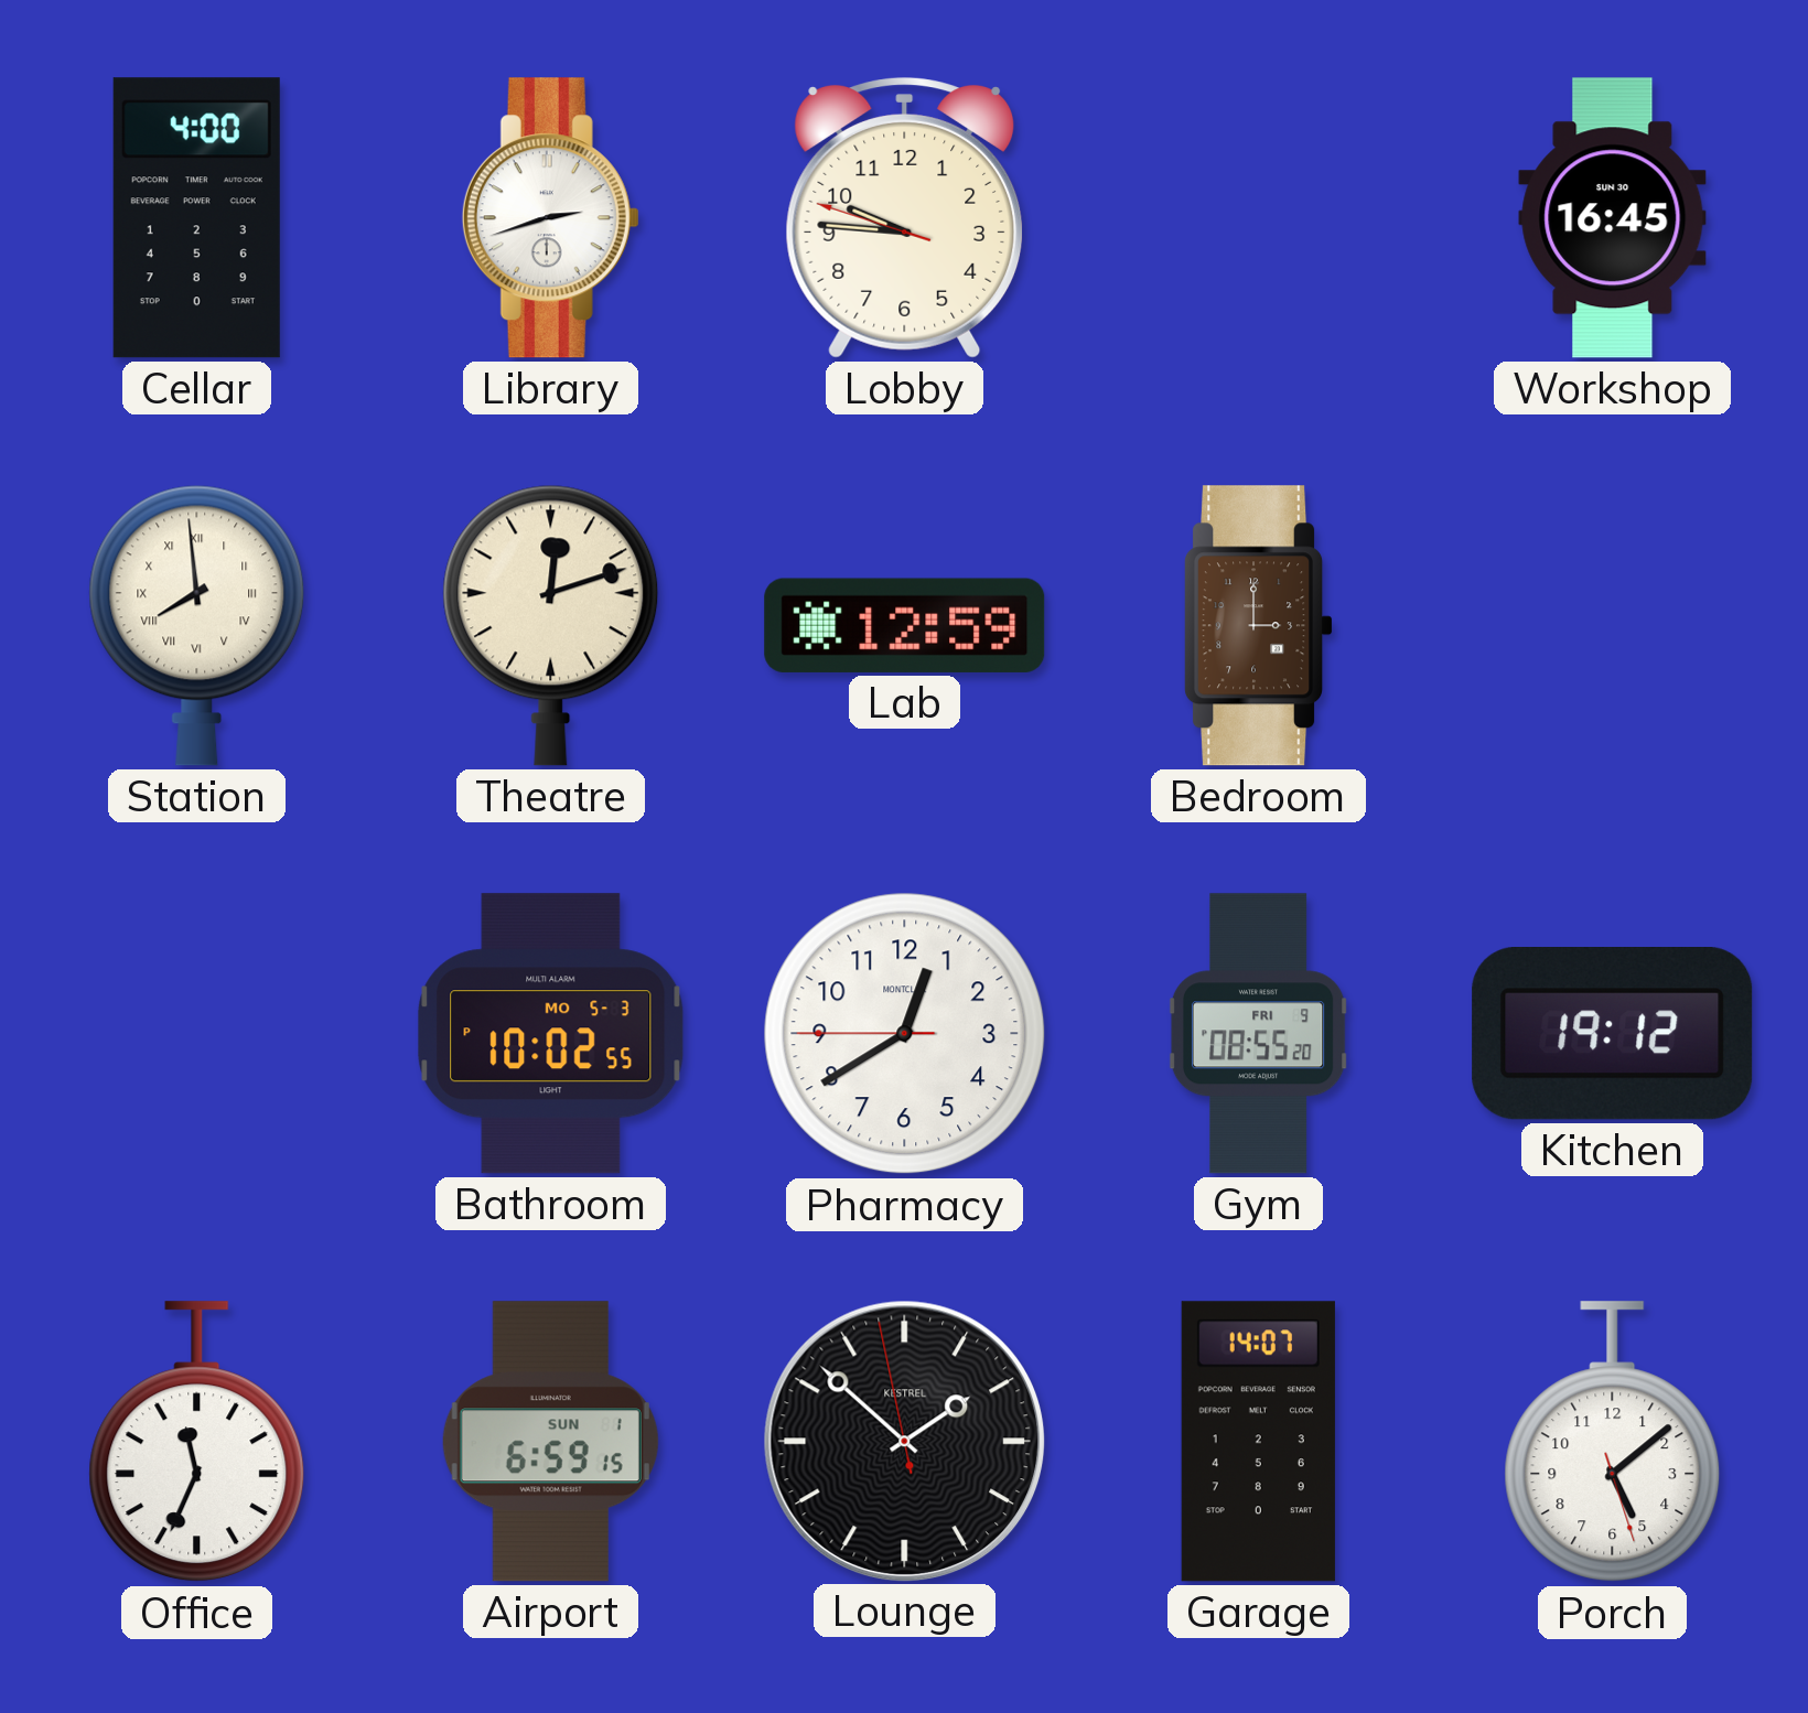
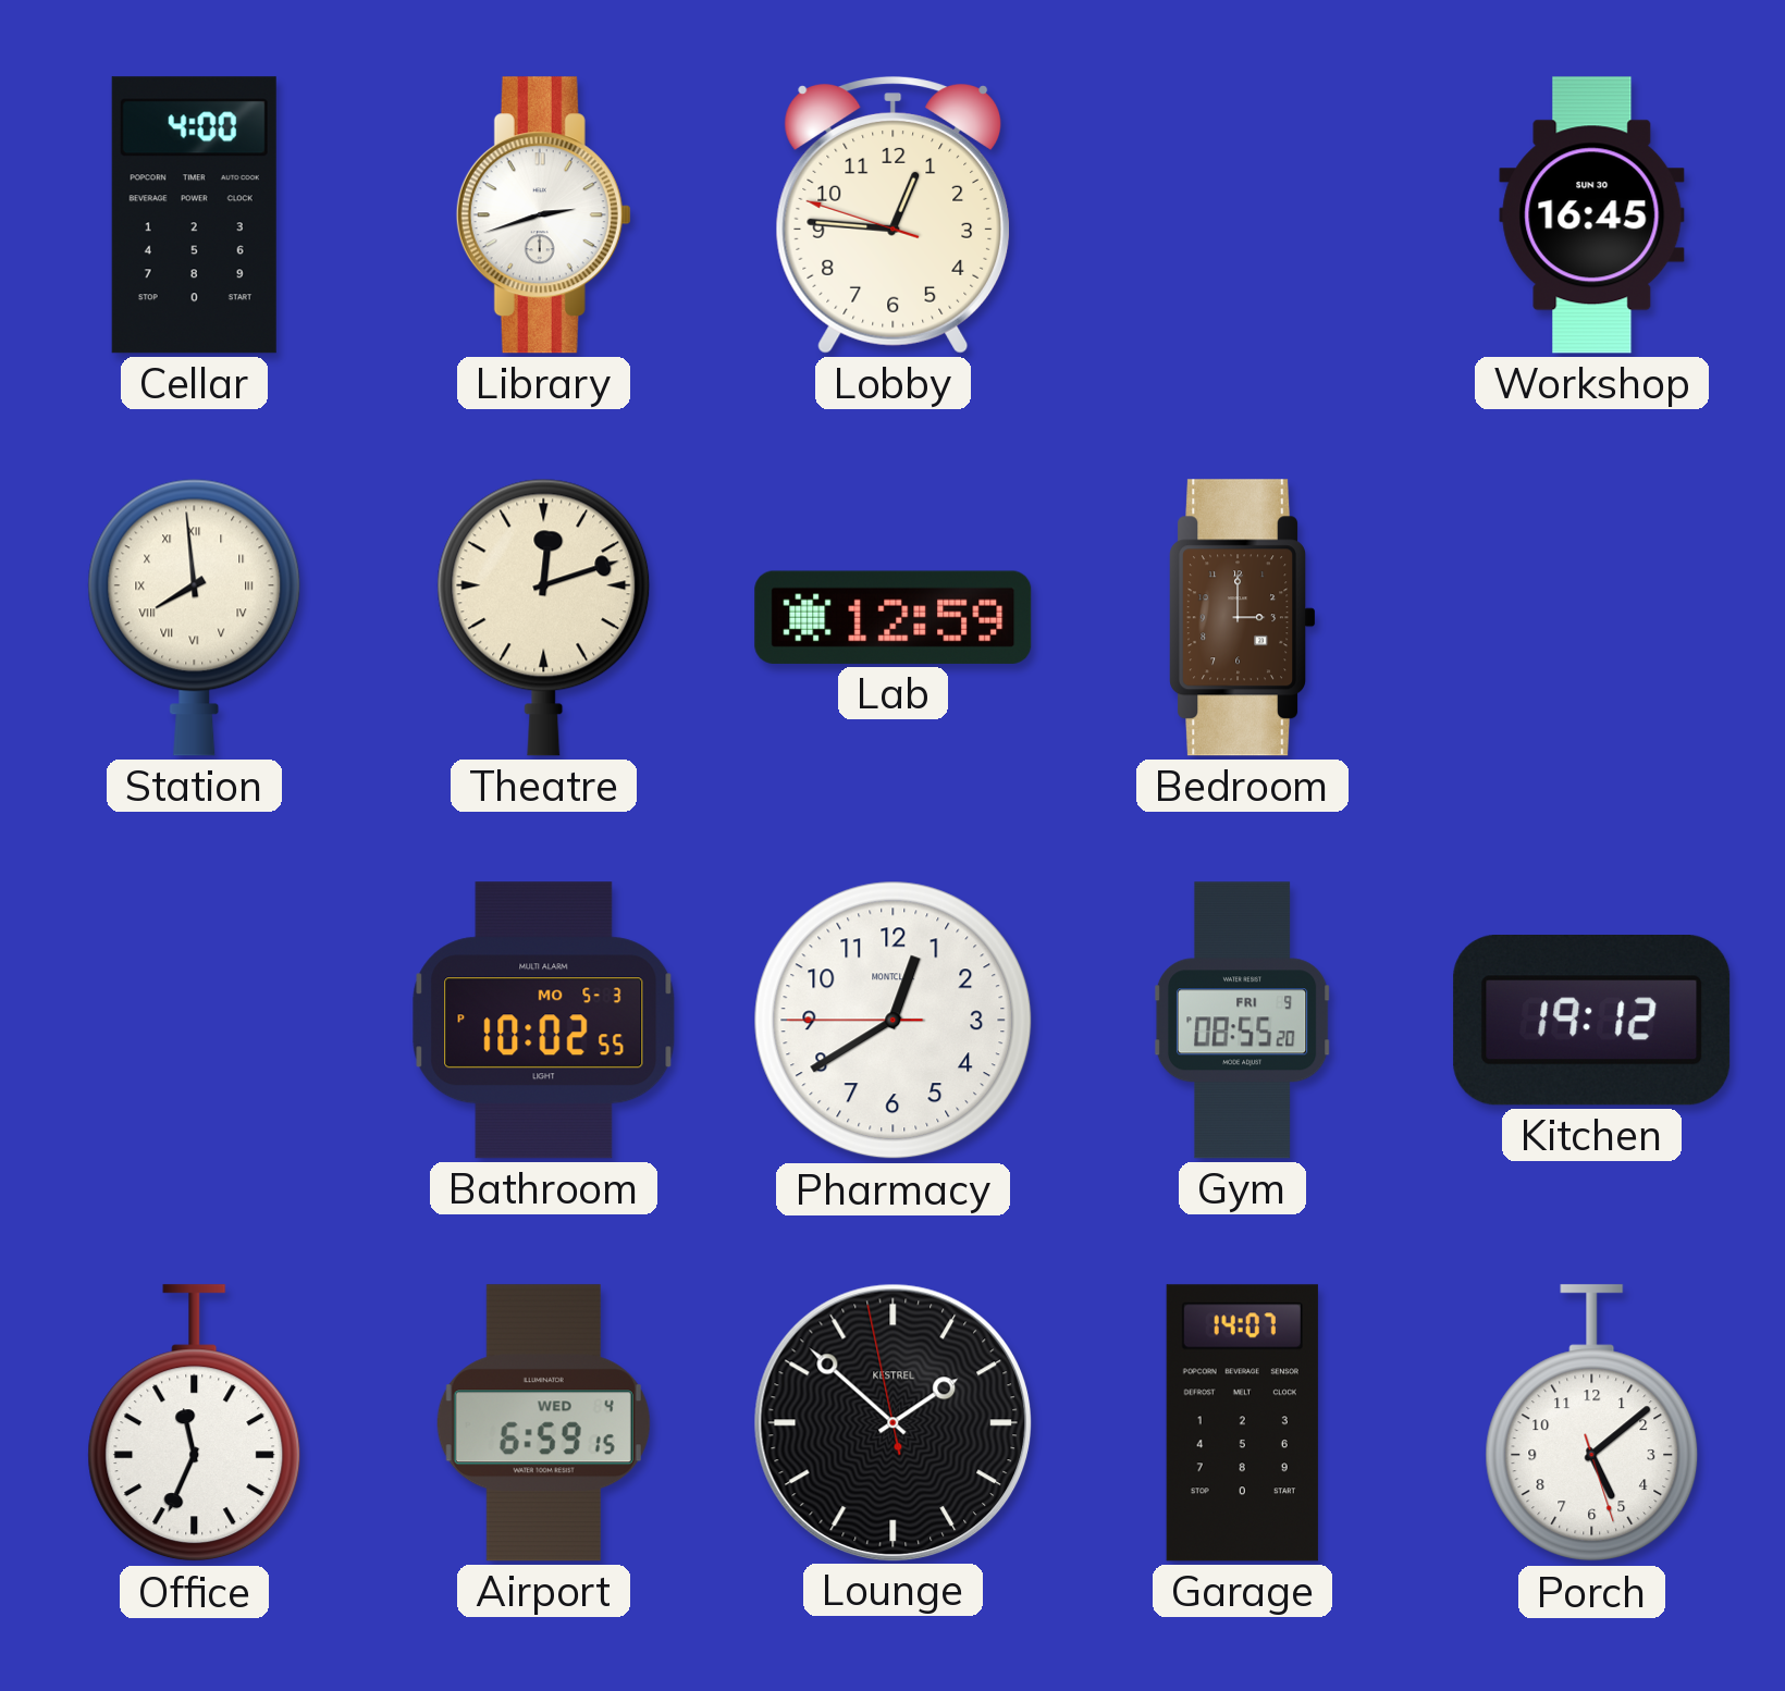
Lobby: 9:45 -> 12:45 (894, 215)
Airport date: SUN 1 -> WED 4 (543, 1423)
